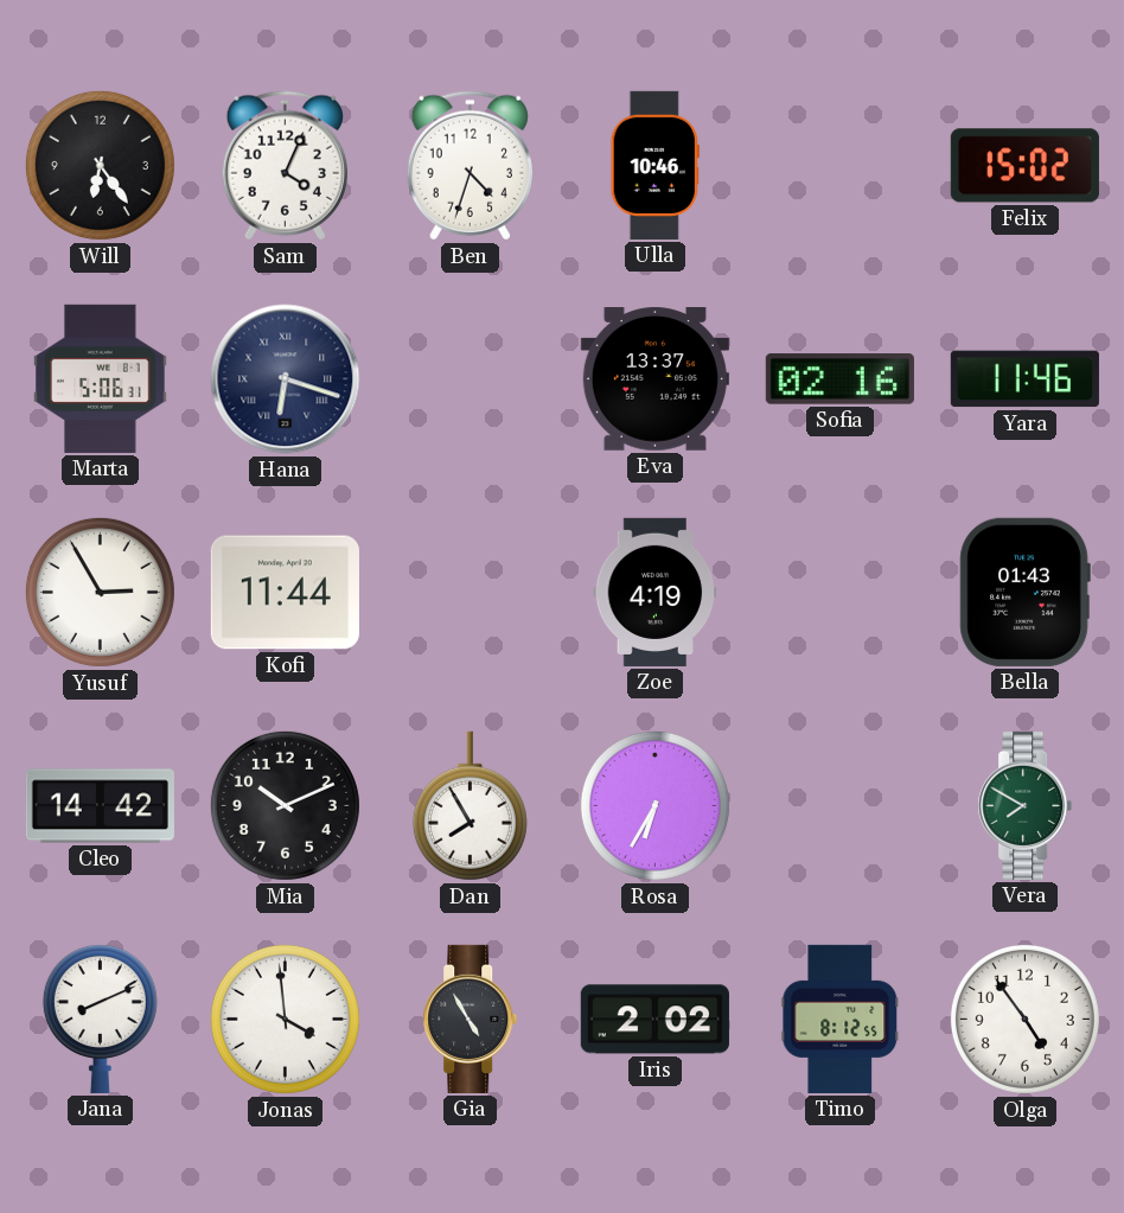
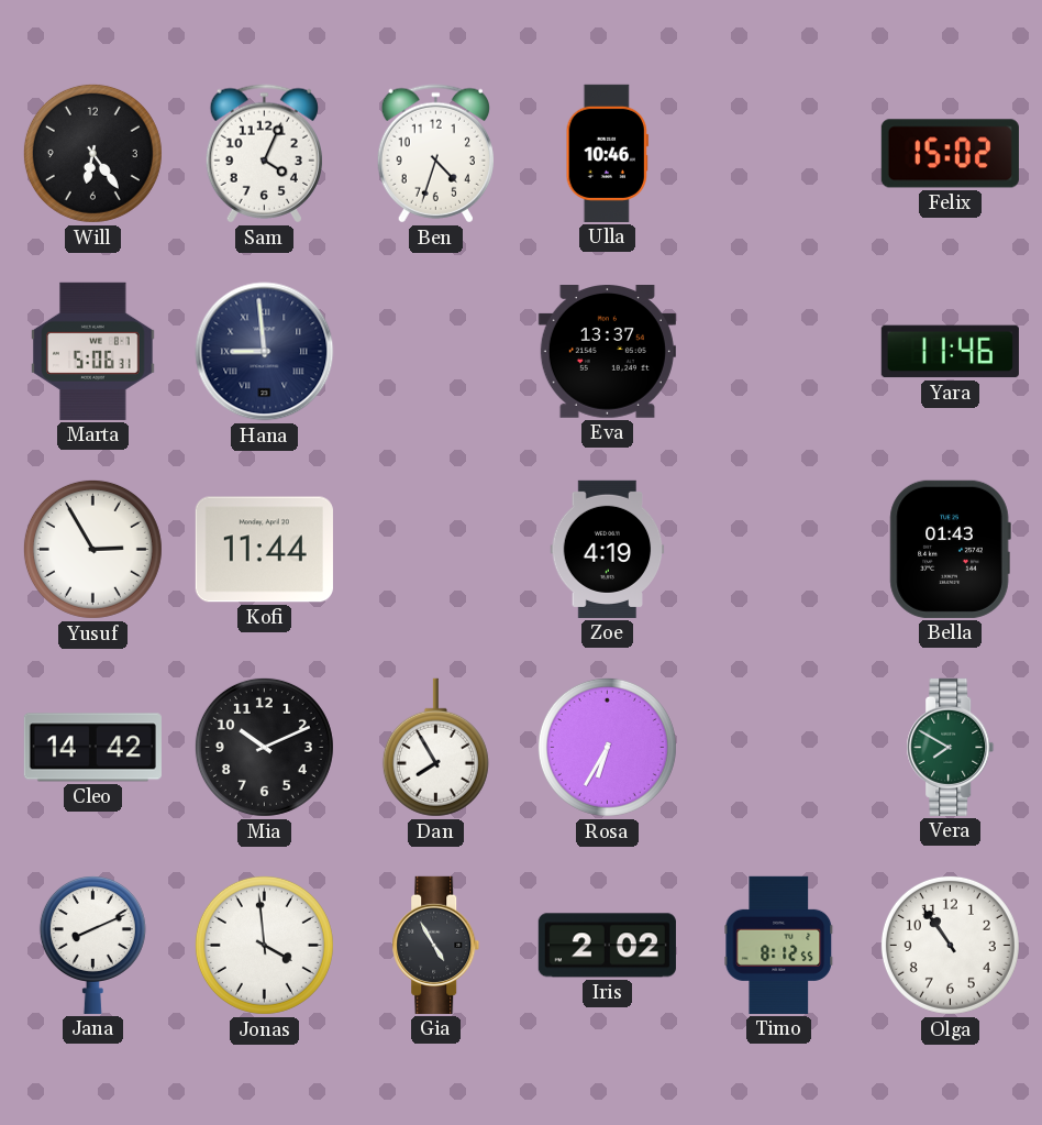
Hana: 6:18 -> 8:59 (265, 352)
Sofia: 02:16 -> none (839, 379)
Olga: 4:54 -> 10:54 (950, 945)
